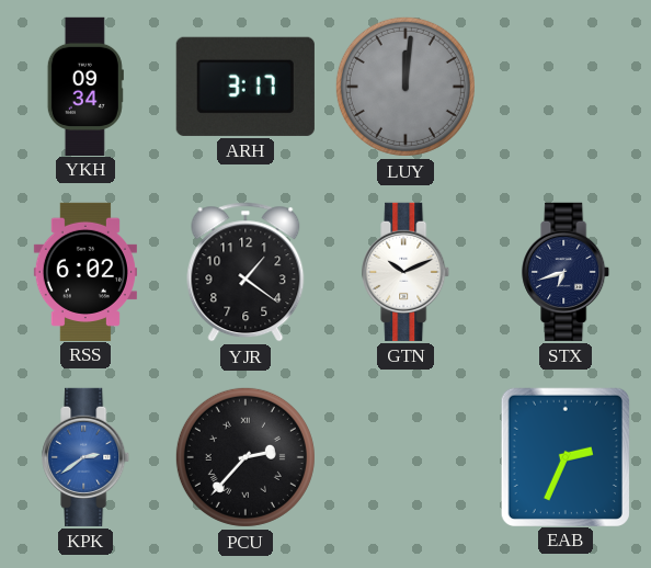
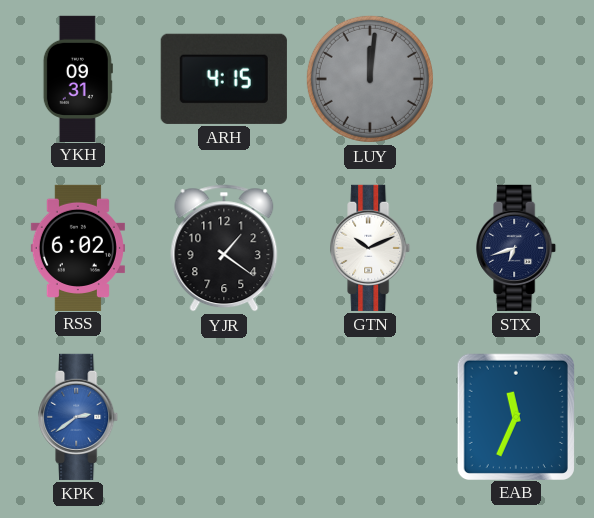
YKH: 09:34 -> 09:31 (78, 78)
ARH: 3:17 -> 4:15 (224, 79)
PCU: 2:37 -> none (245, 457)
EAB: 2:34 -> 11:34 (516, 416)
